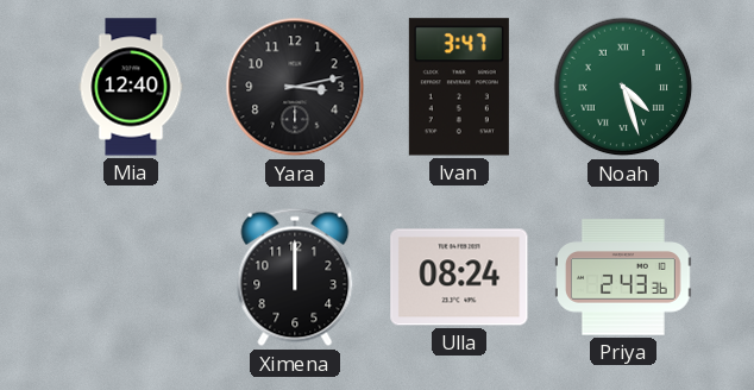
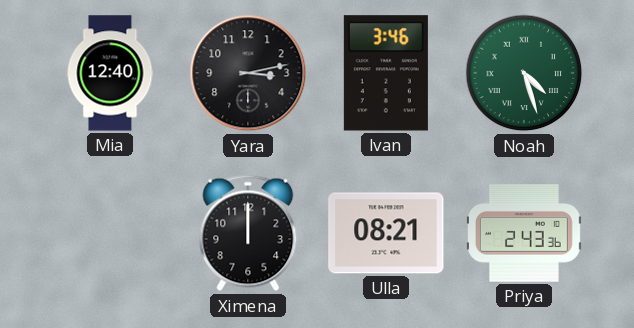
Ivan: 3:47 -> 3:46 (386, 73)
Ulla: 08:24 -> 08:21 (386, 233)
